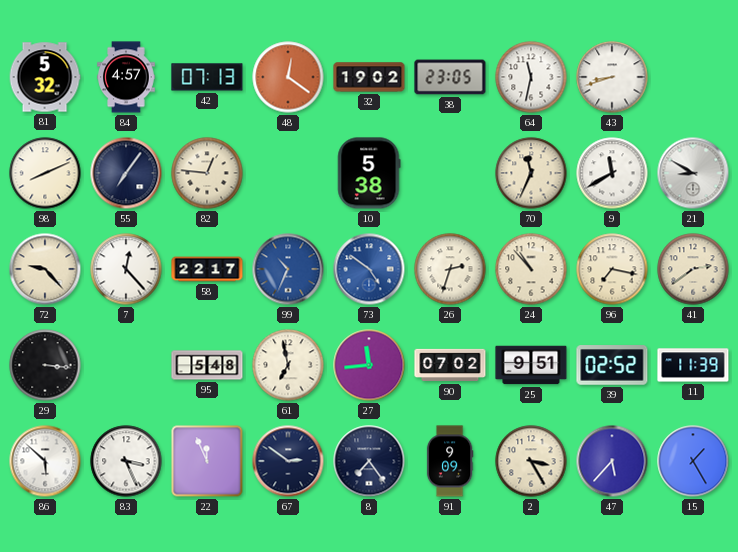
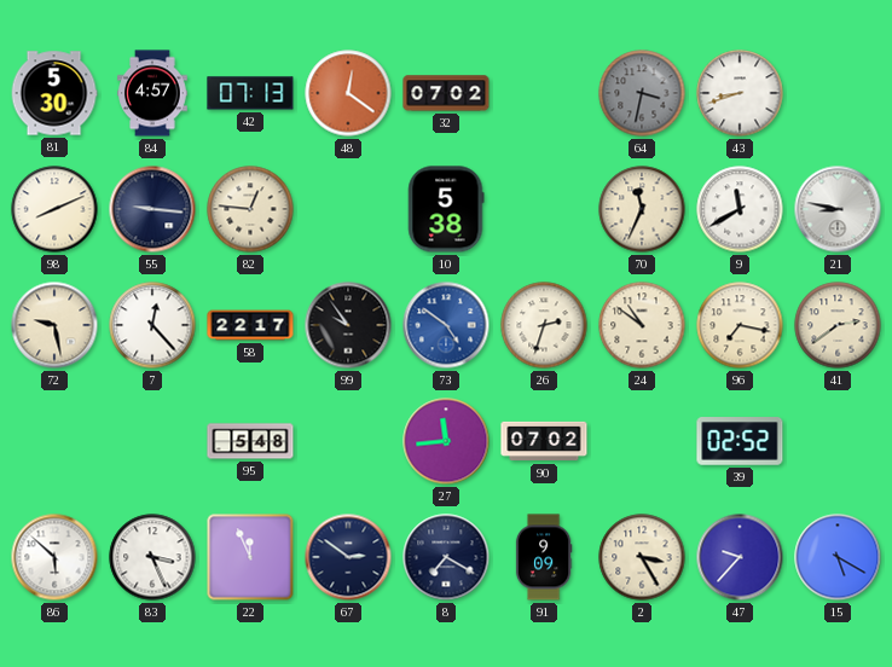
81: 5:32 -> 5:30 (54, 93)
32: 19:02 -> 07:02 (446, 93)
38: 23:05 -> none (450, 77)
64: 11:32 -> 3:32 (642, 93)
64 dial: white -> grey (642, 93)
55: 7:06 -> 9:16 (152, 209)
21: 8:50 -> 8:47 (838, 209)
72: 9:23 -> 9:28 (54, 325)
99: 10:34 -> 9:54 (348, 325)
99 dial: blue -> black (348, 325)
24: 10:53 -> 10:51 (642, 325)
29: 3:16 -> none (45, 365)
61: 6:58 -> none (288, 365)
25: 9:51 -> none (531, 365)
11: 11:39 -> none (693, 365)
8: 7:24 -> 7:20 (446, 557)
47: 5:37 -> 9:37 (740, 557)
15: 1:25 -> 5:20 (838, 557)
